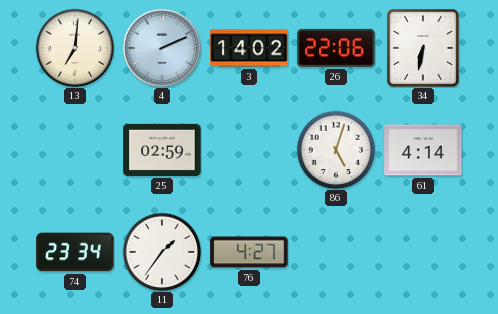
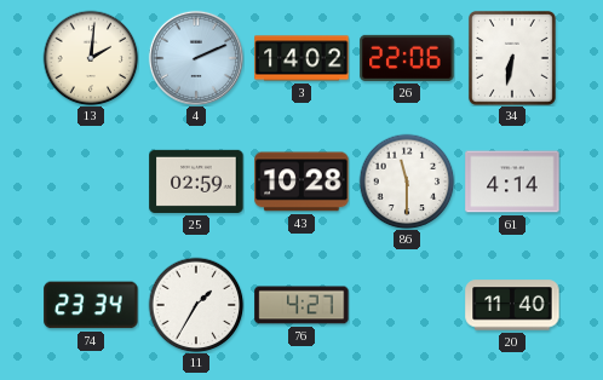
13: 7:01 -> 2:01 (91, 58)
43: none -> 10:28 (301, 182)
86: 5:03 -> 11:30 (407, 182)
11: 1:36 -> 1:35 (196, 305)
20: none -> 11:40 (512, 305)
